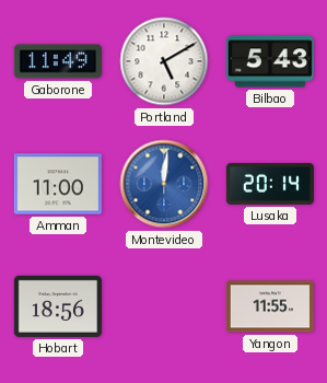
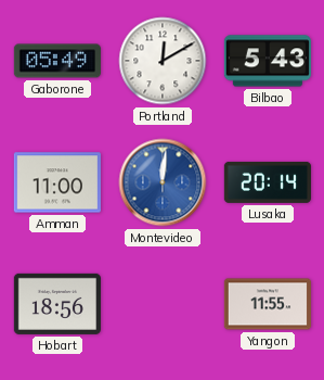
Gaborone: 11:49 -> 05:49 (57, 61)
Portland: 5:10 -> 12:10 (163, 61)
